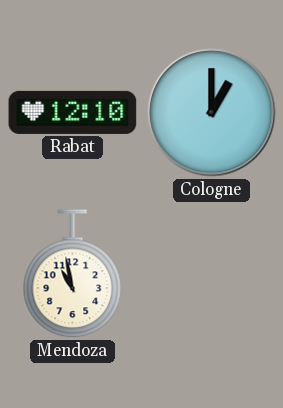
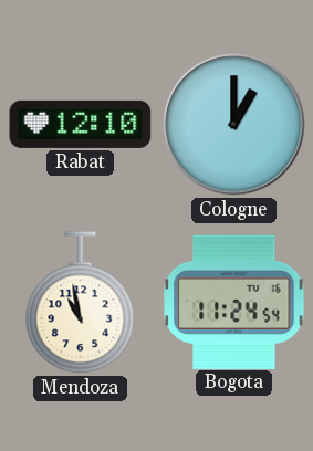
Bogota: none -> 11:24 (234, 302)
